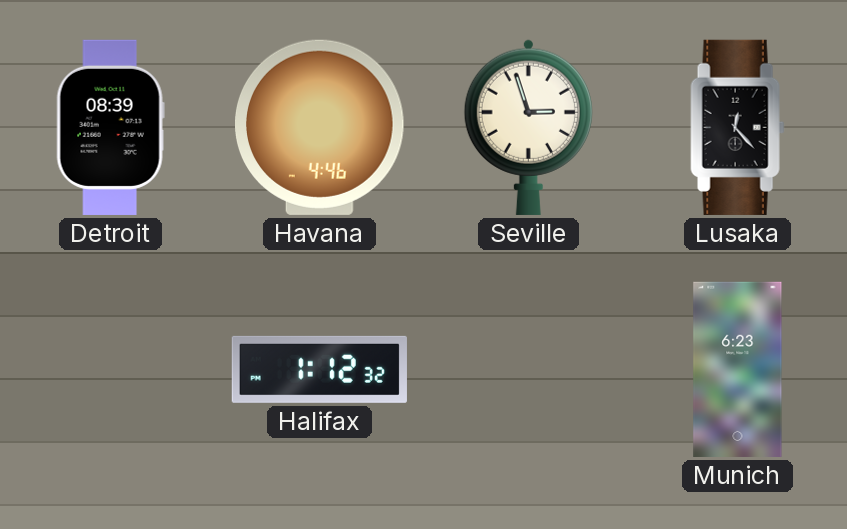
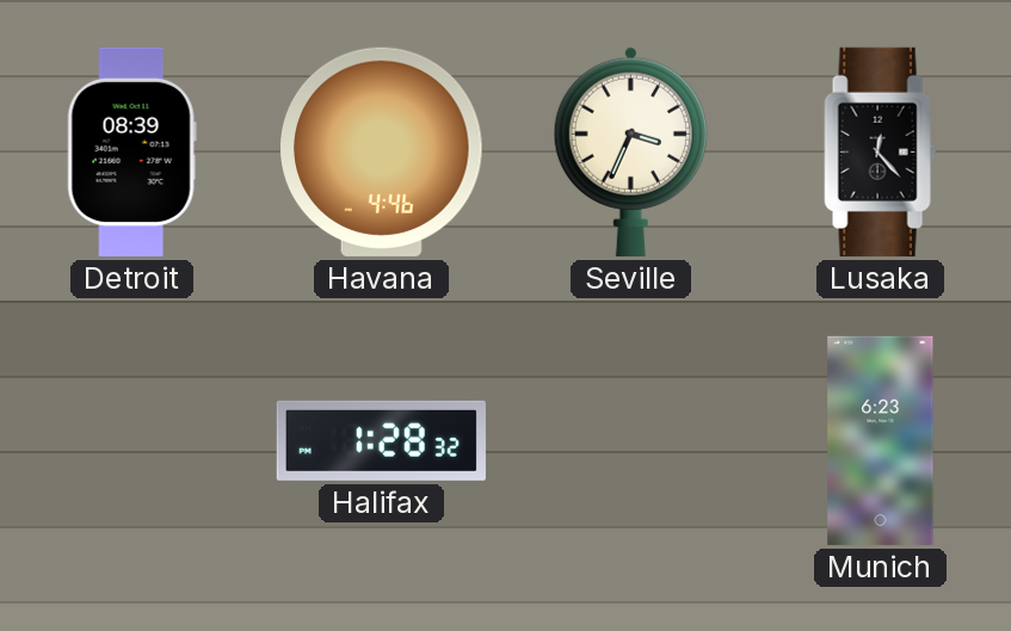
Seville: 2:57 -> 3:34 (630, 151)
Halifax: 1:12 -> 1:28 (381, 440)
